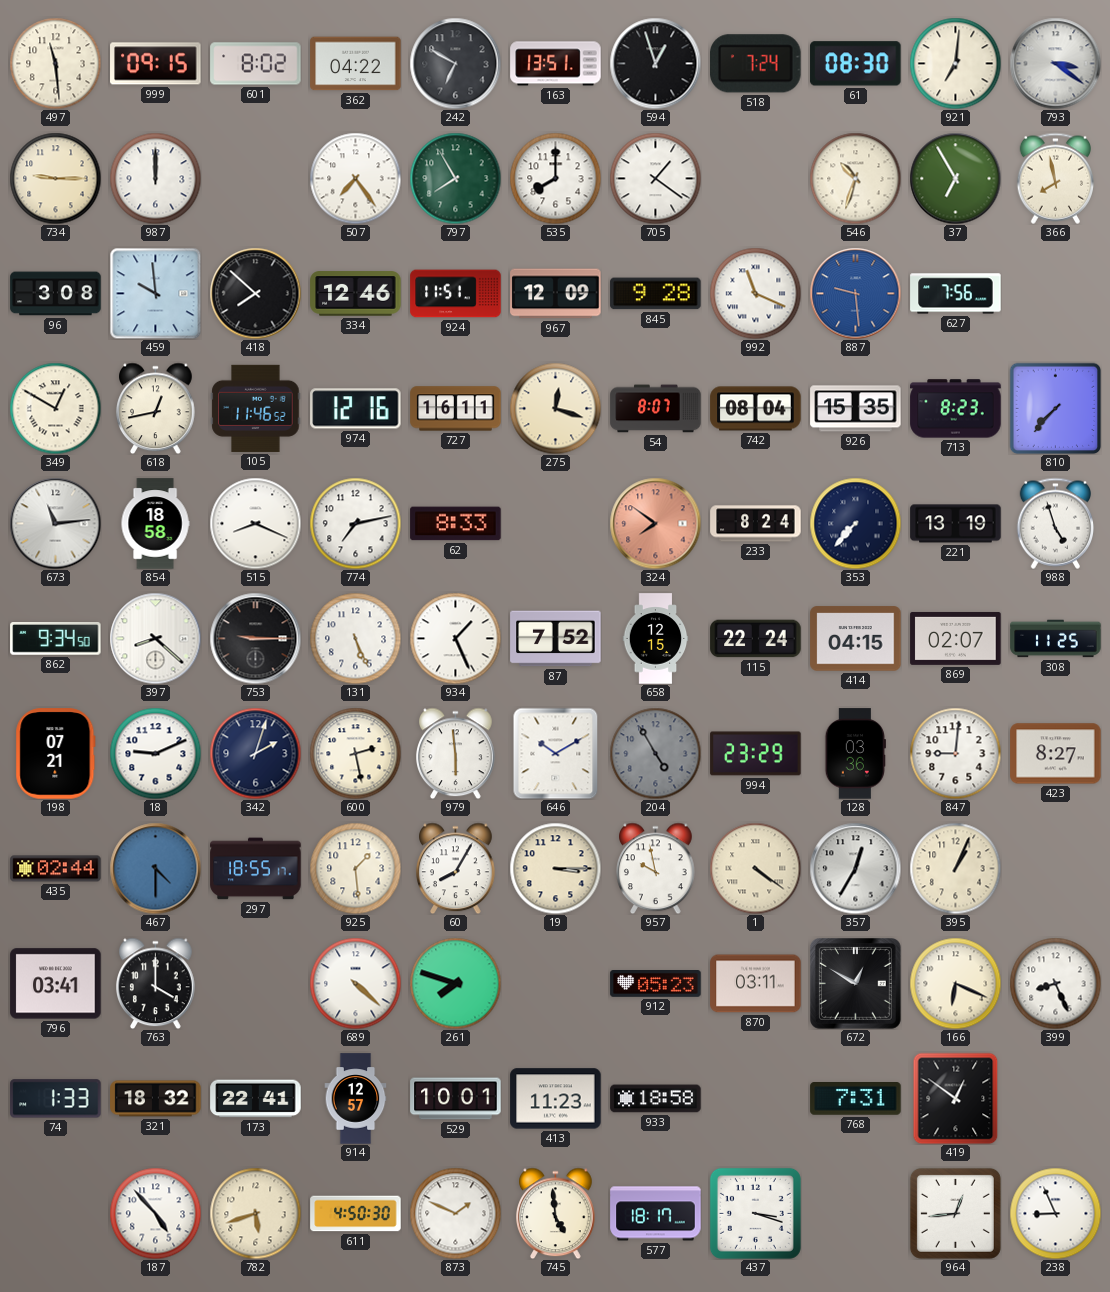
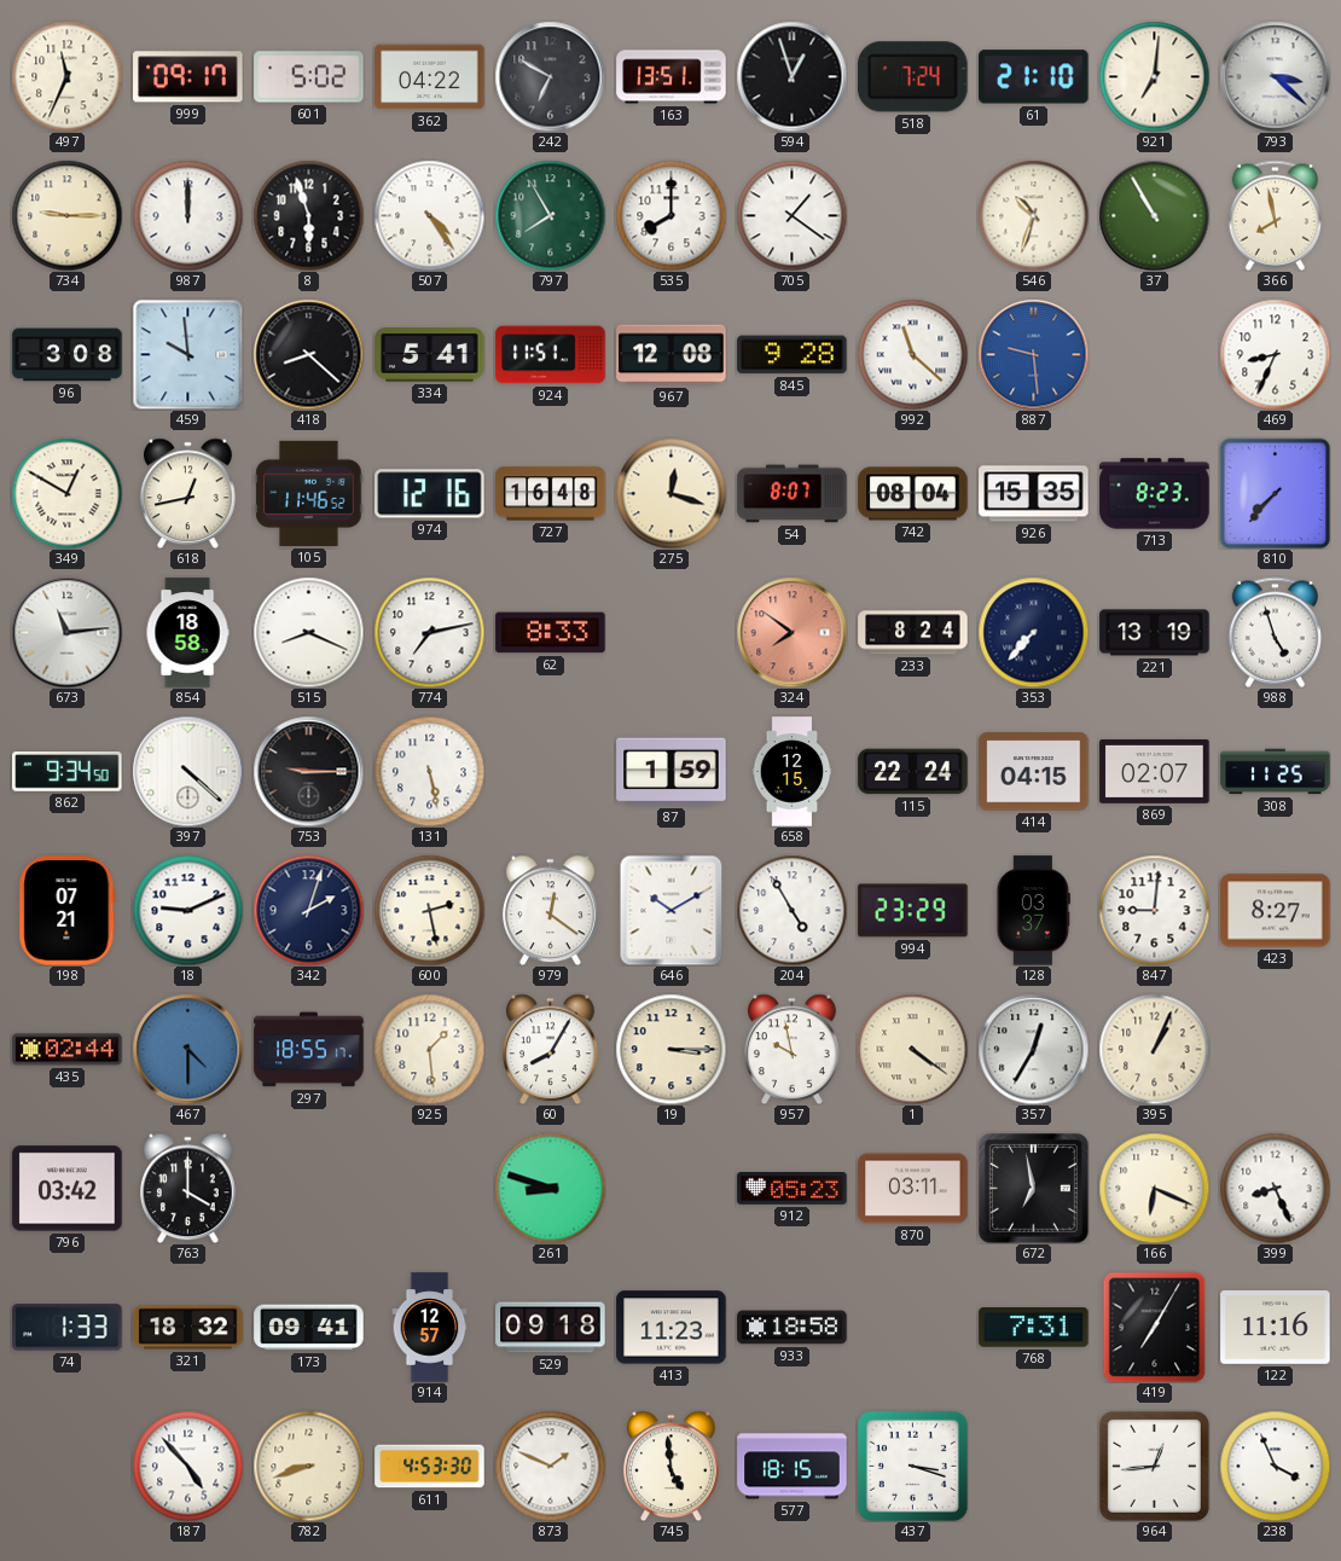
497: 11:29 -> 11:34 (66, 76)
999: 09:15 -> 09:17 (188, 77)
601: 8:02 -> 5:02 (309, 77)
61: 08:30 -> 21:10 (1034, 77)
793: 3:21 -> 3:22 (1275, 76)
8: none -> 5:57 (308, 215)
507: 7:24 -> 4:24 (429, 215)
37: 6:55 -> 10:55 (1154, 215)
418: 7:52 -> 8:22 (308, 354)
334: 12:46 -> 5:41 (430, 355)
967: 12:09 -> 12:08 (672, 355)
992: 11:19 -> 11:22 (912, 354)
627: 7:56 -> none (956, 294)
469: none -> 8:34 (1275, 354)
727: 16:11 -> 16:48 (551, 494)
397: 8:22 -> 4:22 (187, 771)
131: 5:26 -> 5:28 (429, 771)
934: 1:26 -> none (455, 638)
87: 7:52 -> 1:59 (672, 772)
979: 5:59 -> 12:21 (551, 910)
204 dial: grey -> white (791, 910)
128: 03:36 -> 03:37 (1033, 911)
796: 03:41 -> 03:42 (68, 1189)
689: 4:22 -> none (355, 983)
261: 7:48 -> 8:48 (550, 1188)
672: 12:50 -> 6:58 (1034, 1189)
173: 22:41 -> 09:41 (309, 1328)
529: 10:01 -> 09:18 (551, 1328)
419: 12:51 -> 7:05 (1155, 1327)
122: none -> 11:16 (1276, 1328)
782: 5:42 -> 8:42 (308, 1466)
611: 4:50 -> 4:53 (430, 1467)
577: 18:17 -> 18:15 (793, 1467)
238: 8:56 -> 3:56 (1275, 1466)
